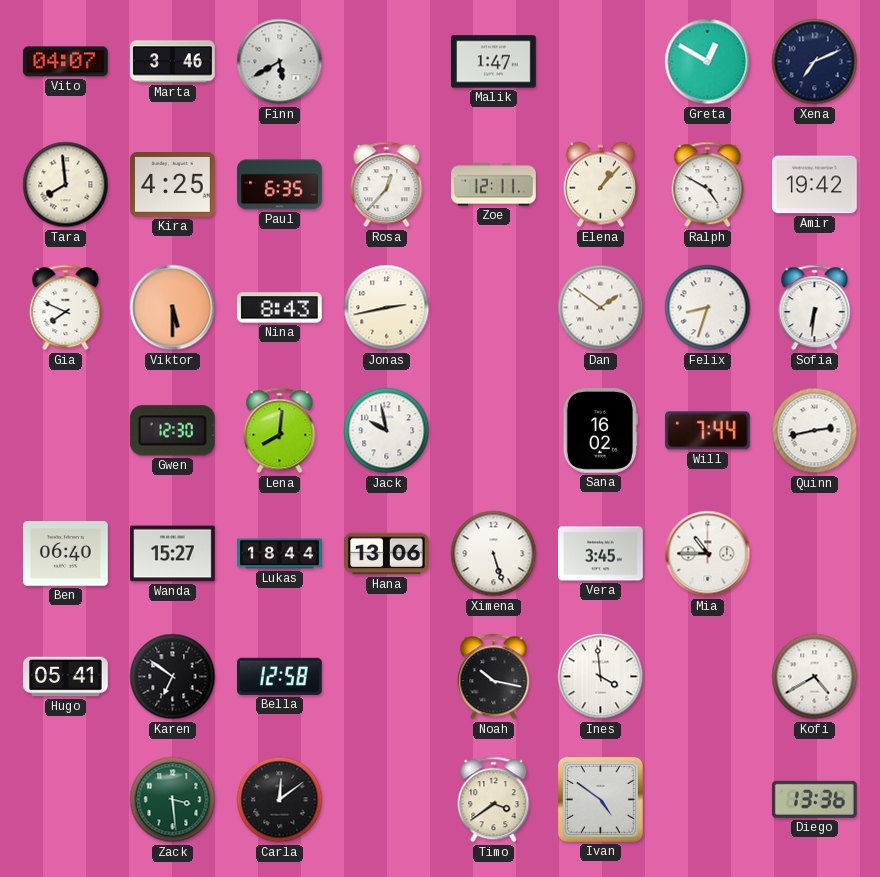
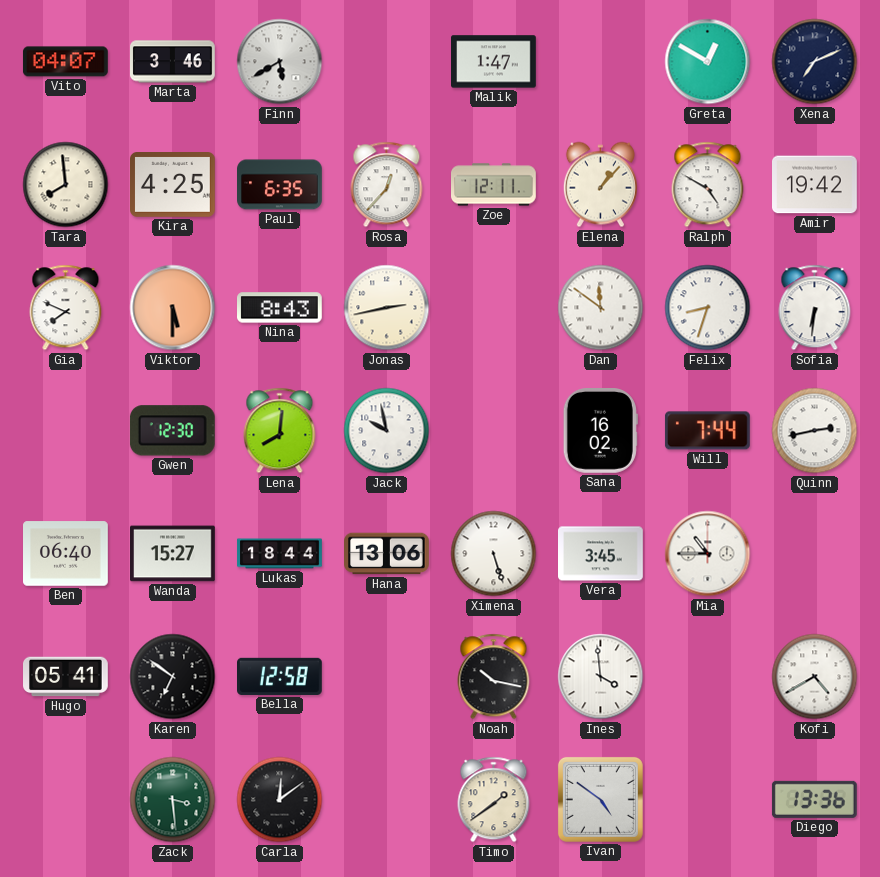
Dan: 1:51 -> 11:51 (601, 308)
Timo: 3:39 -> 1:39 (494, 800)
